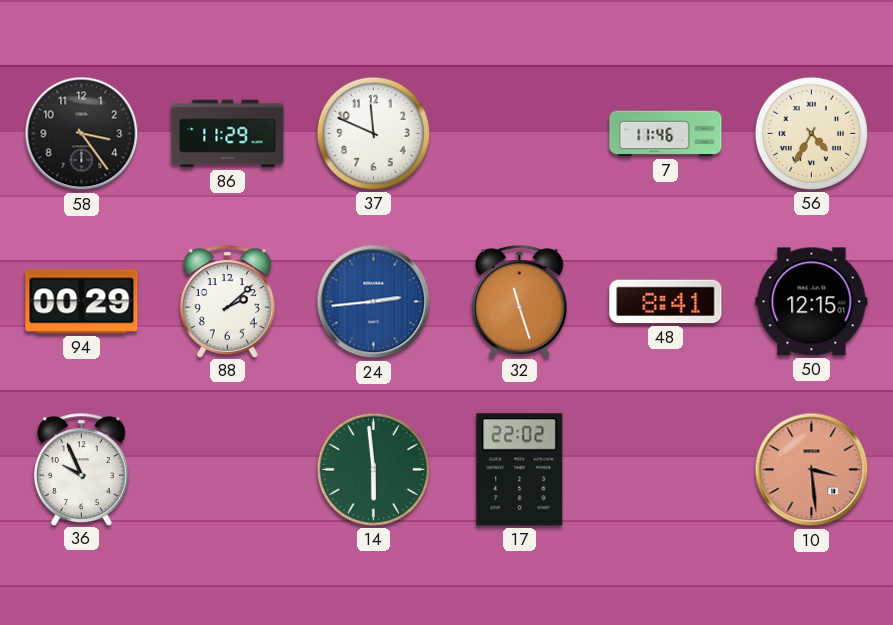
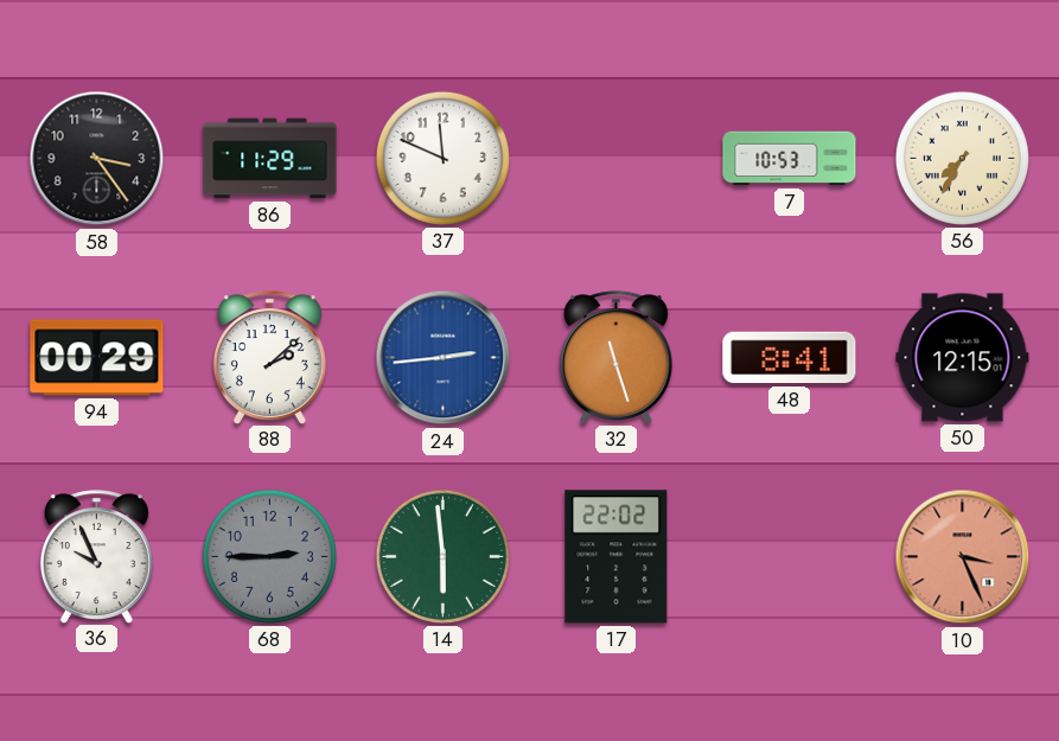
7: 11:46 -> 10:53 (790, 159)
56: 4:35 -> 7:35 (962, 158)
68: none -> 2:45 (269, 556)
10: 3:29 -> 3:26 (963, 557)
